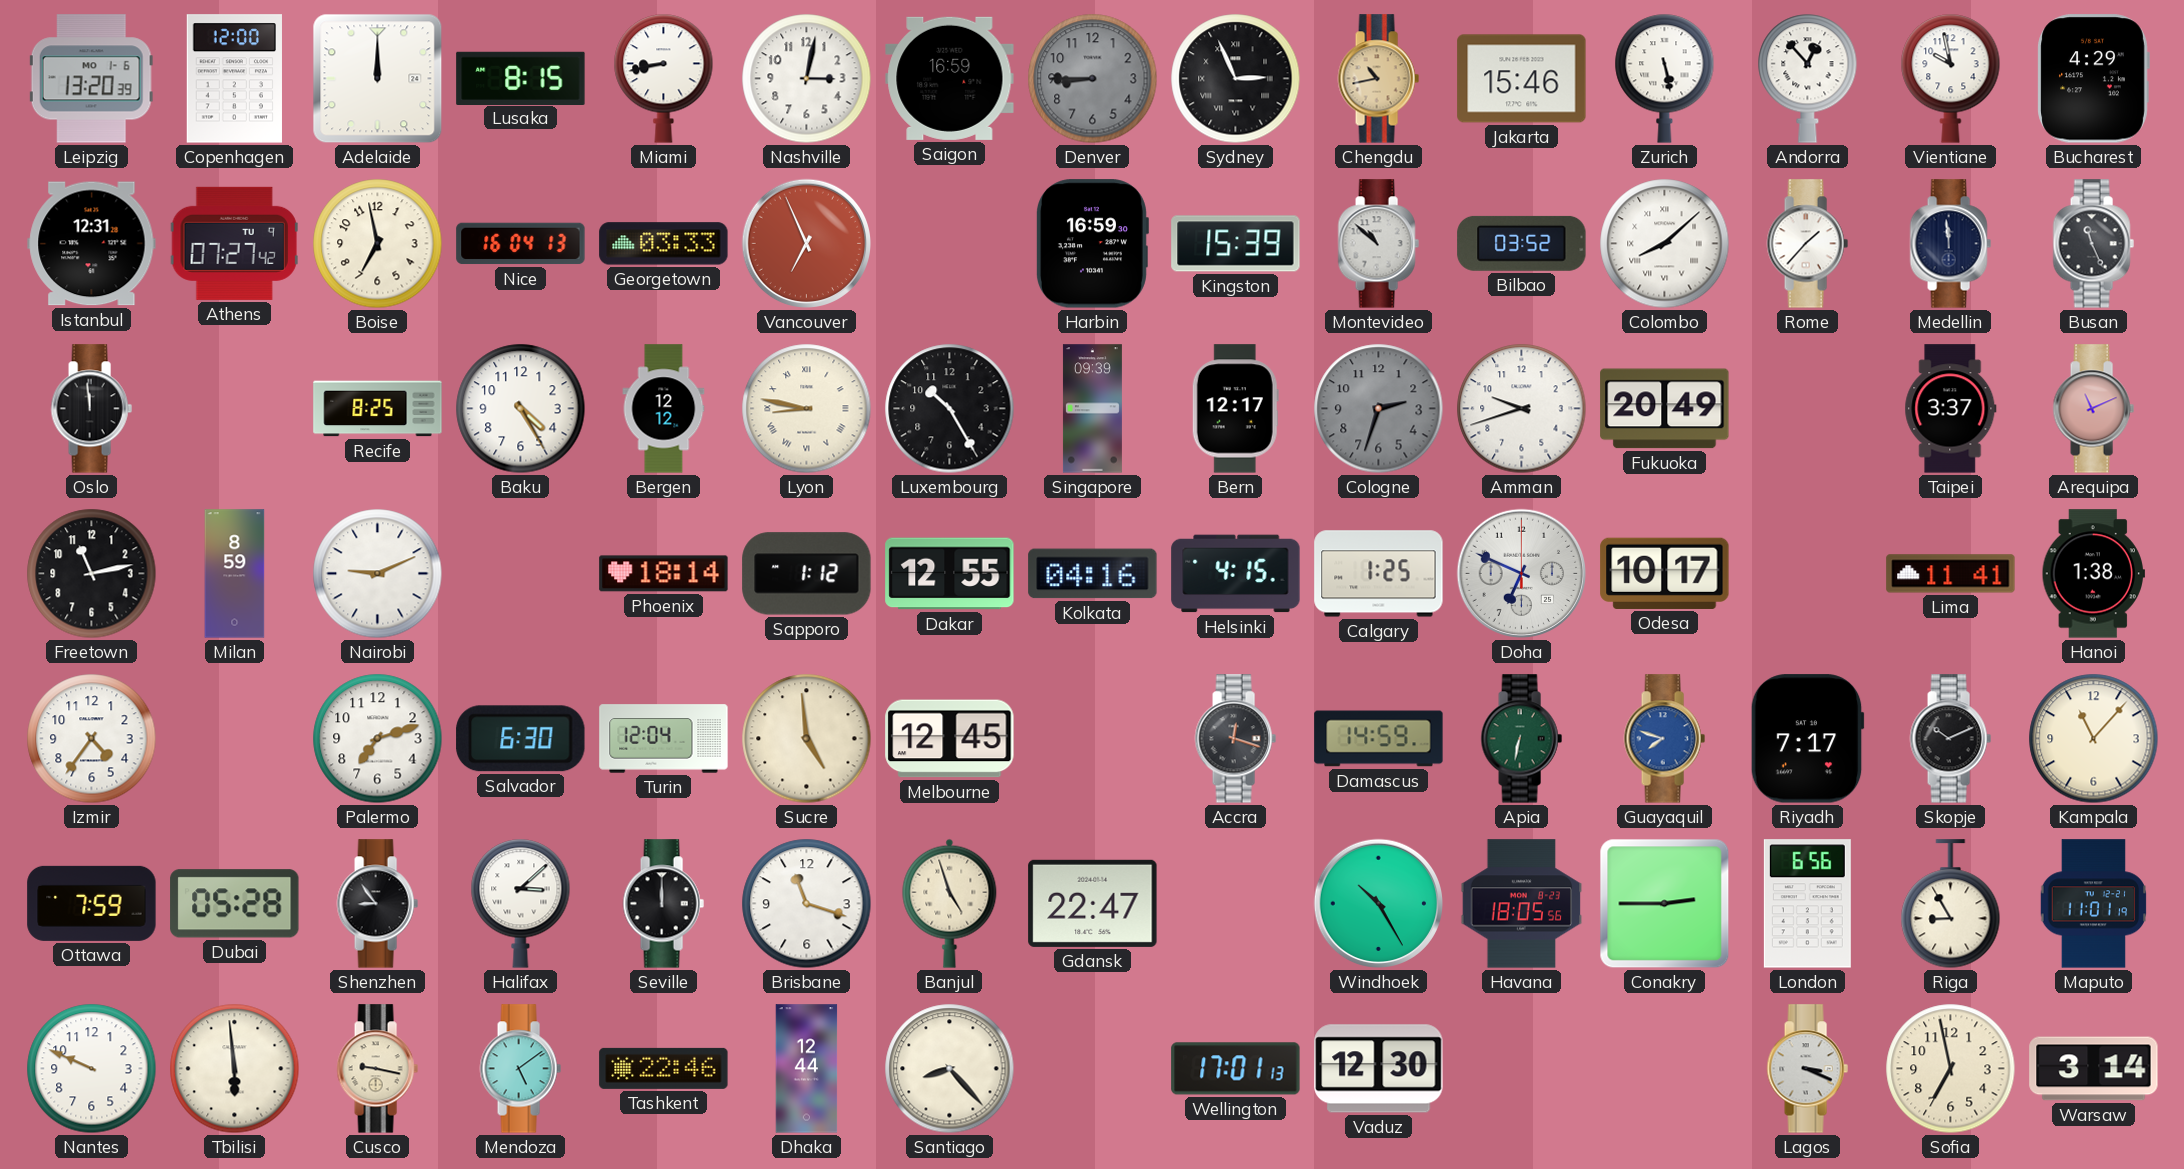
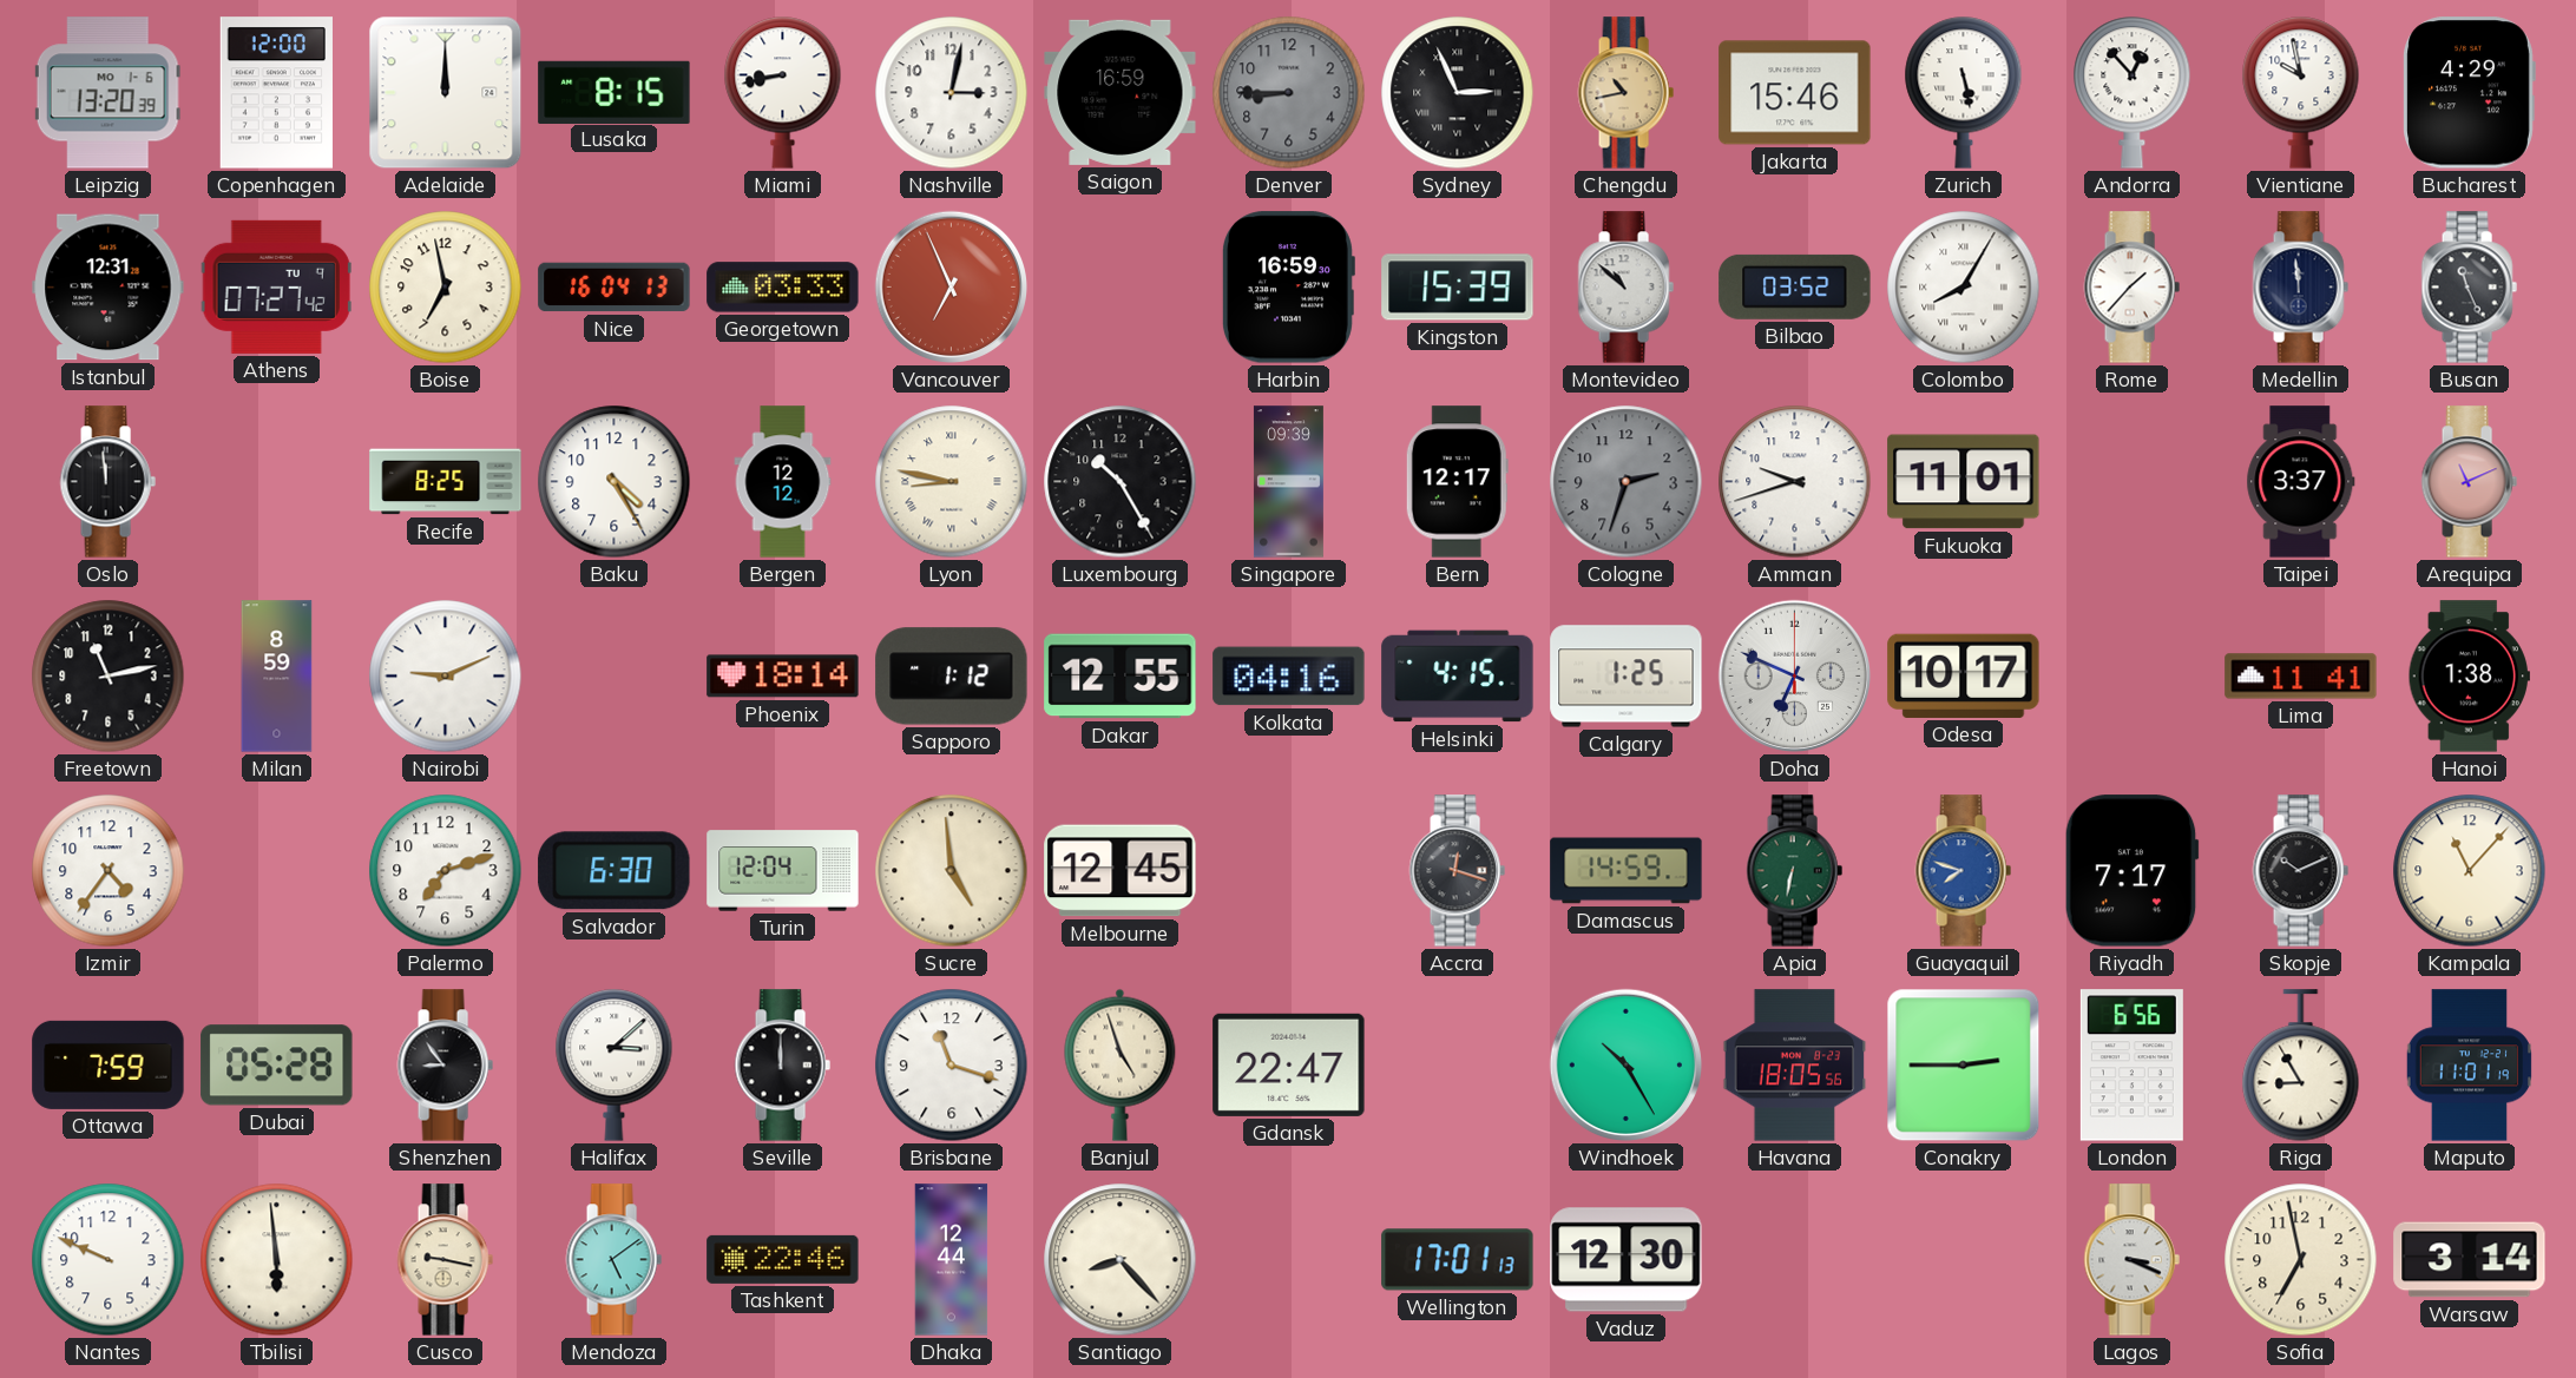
Colombo: 8:08 -> 8:05 (1964, 288)
Fukuoka: 20:49 -> 11:01 (1964, 482)
